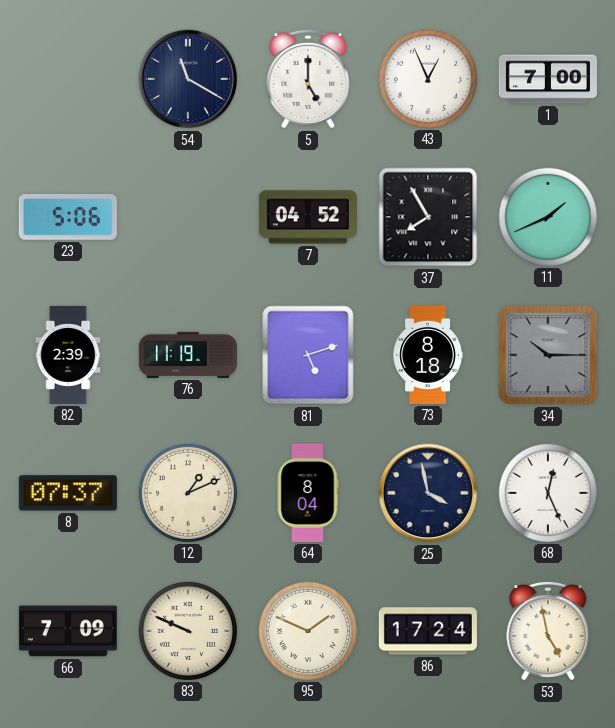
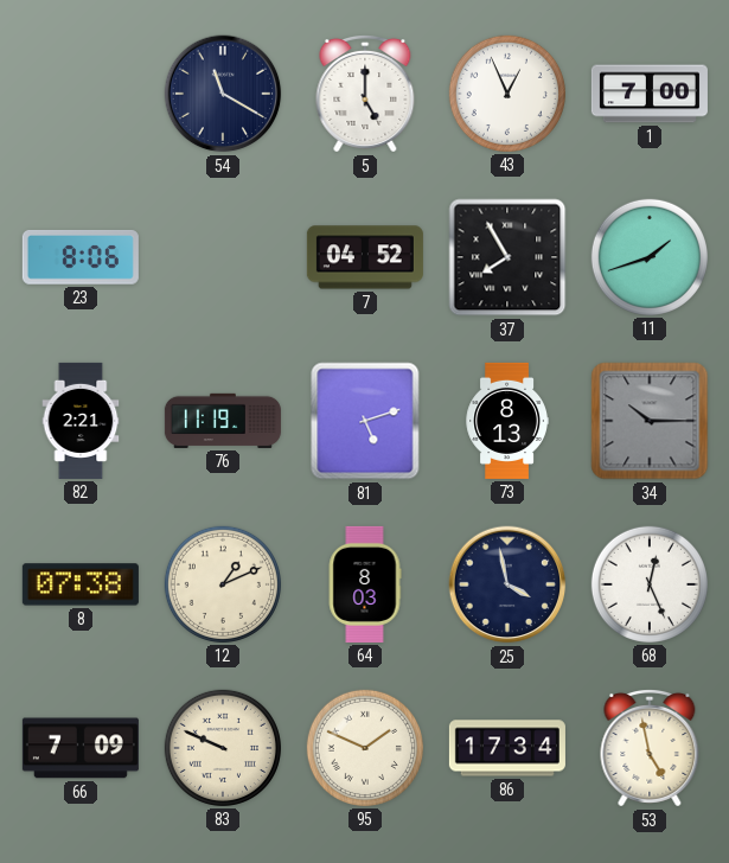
23: 5:06 -> 8:06 (81, 257)
11: 1:41 -> 1:42 (650, 257)
82: 2:39 -> 2:21 (81, 421)
73: 8:18 -> 8:13 (507, 421)
8: 07:37 -> 07:38 (81, 584)
64: 8:04 -> 8:03 (365, 584)
86: 17:24 -> 17:34 (507, 748)
